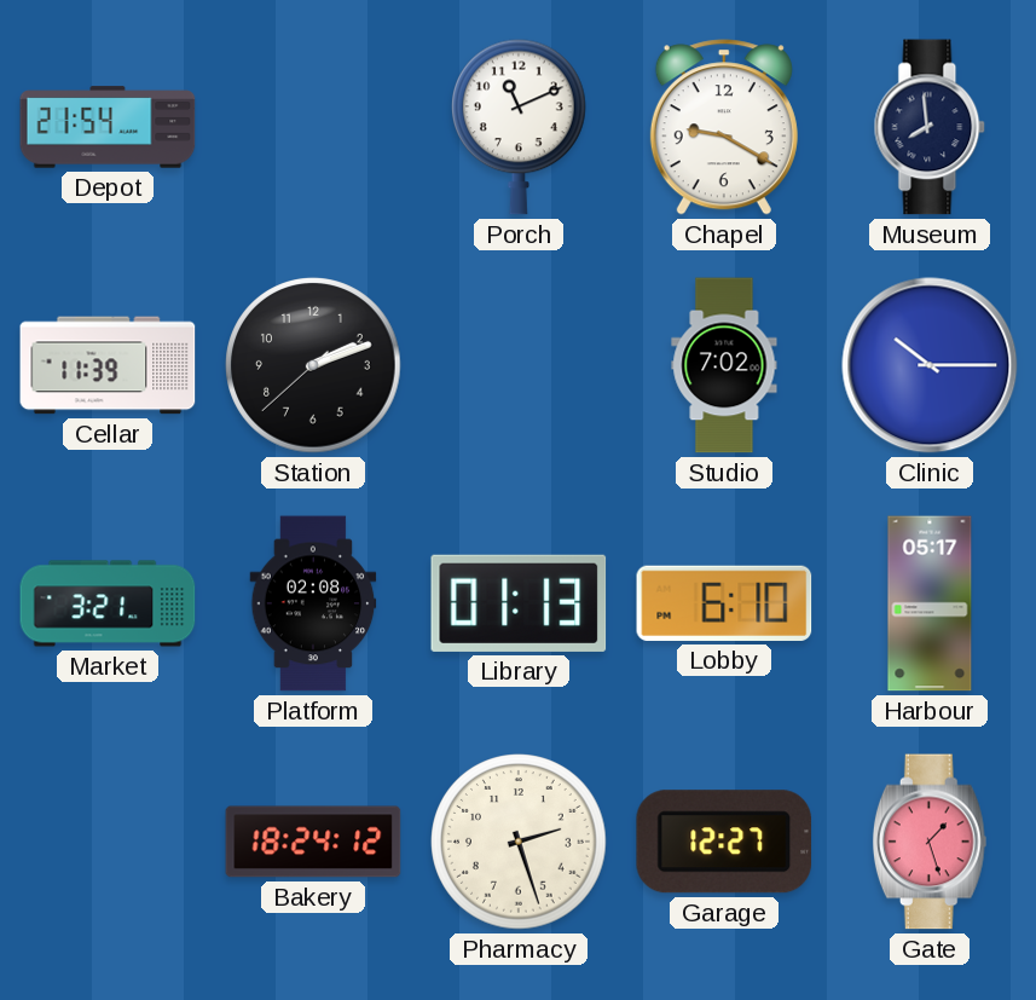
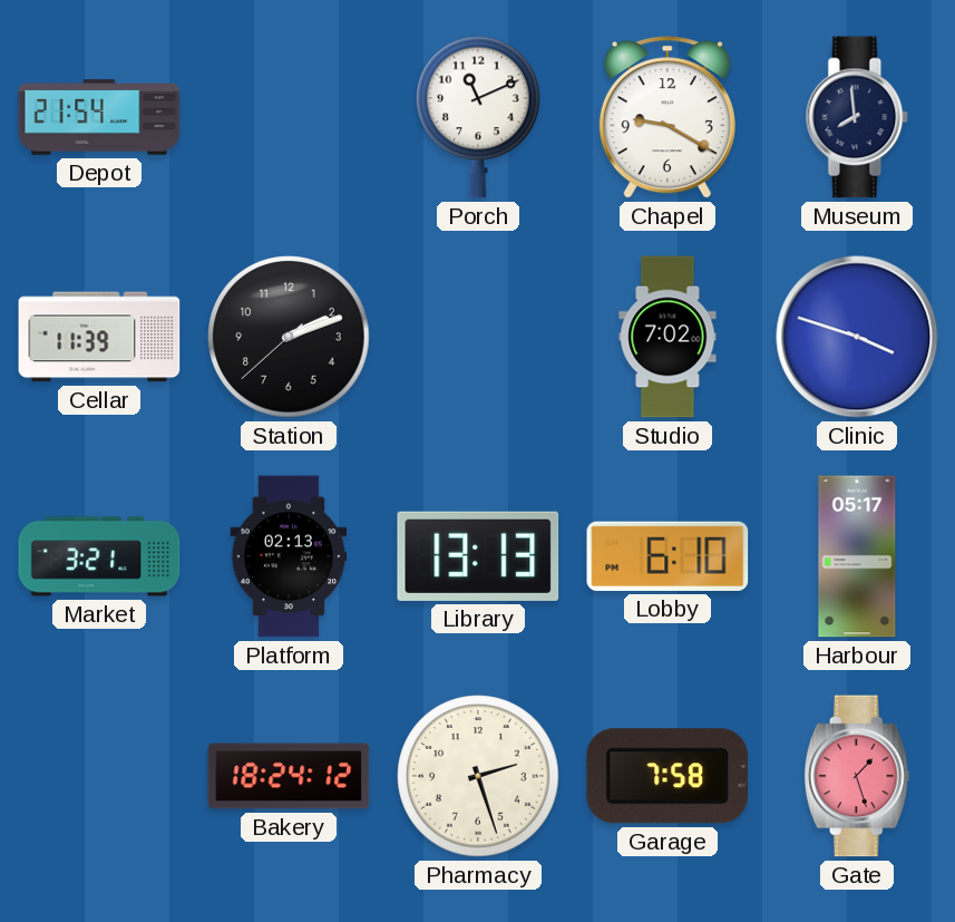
Clinic: 10:15 -> 3:48 (857, 337)
Platform: 02:08 -> 02:13 (289, 556)
Library: 01:13 -> 13:13 (478, 556)
Garage: 12:27 -> 7:58 (667, 776)
